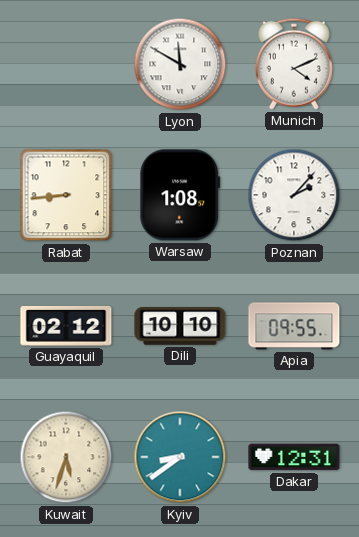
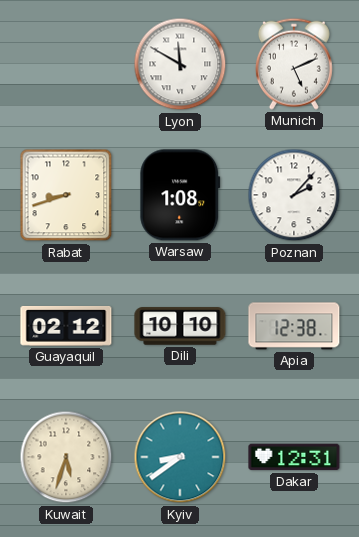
Munich: 4:11 -> 5:11 (294, 64)
Rabat: 8:44 -> 8:42 (66, 195)
Apia: 09:55 -> 12:38 (294, 326)
